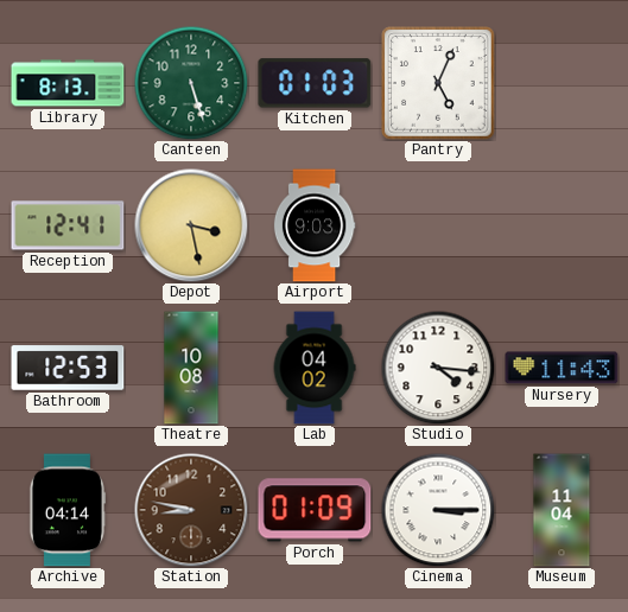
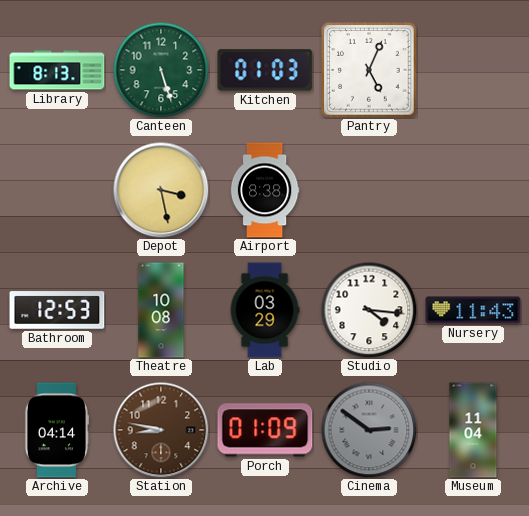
Reception: 12:41 -> none (68, 225)
Airport: 9:03 -> 8:38 (265, 190)
Lab: 04:02 -> 03:29 (265, 310)
Cinema: 3:15 -> 2:51 (369, 430)
Cinema dial: white -> grey (369, 430)
